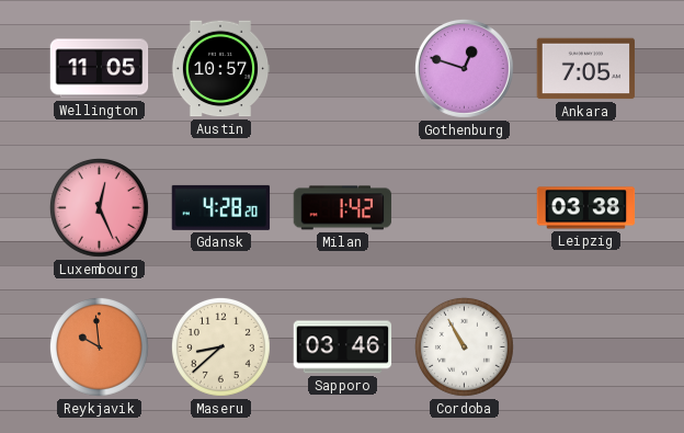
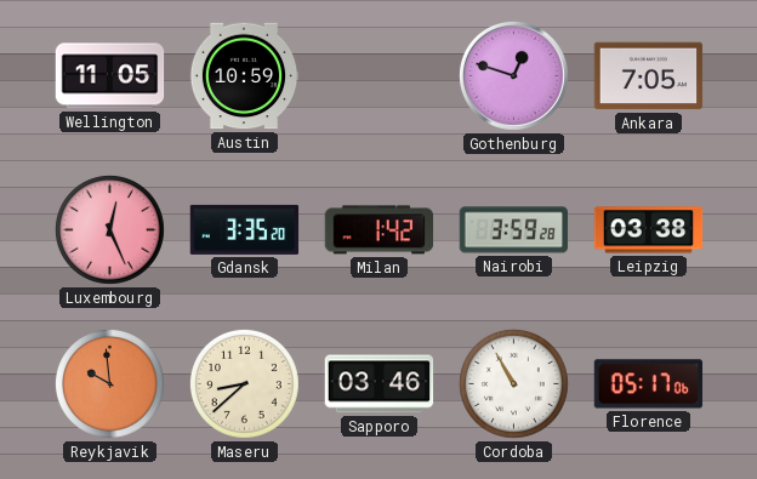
Austin: 10:57 -> 10:59 (244, 76)
Gdansk: 4:28 -> 3:35 (245, 229)
Nairobi: none -> 3:59 (514, 230)
Florence: none -> 05:17 (649, 384)
